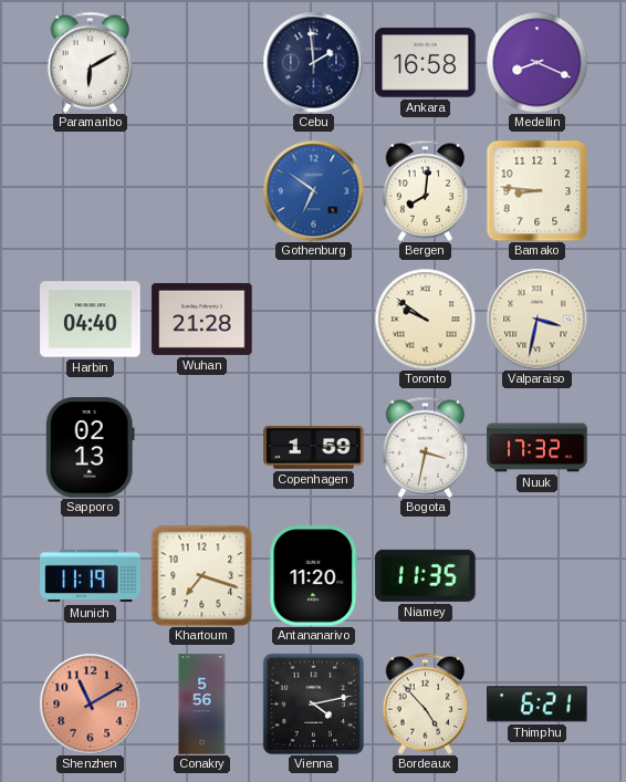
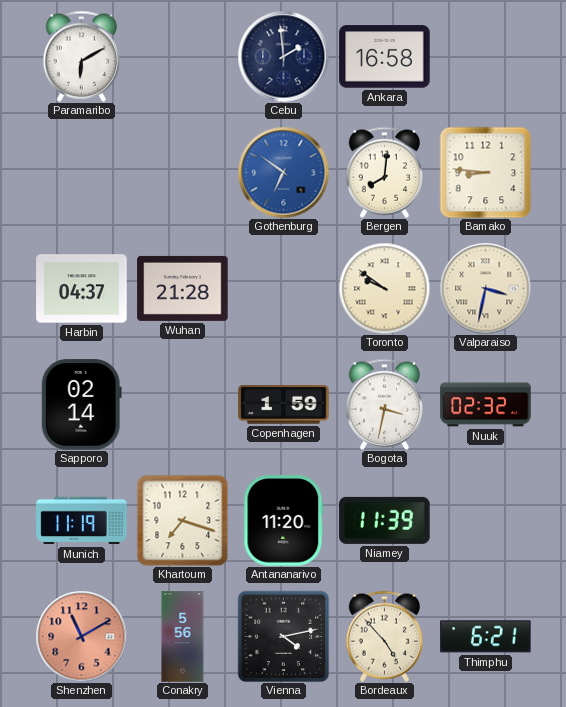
Medellin: 8:19 -> none (536, 62)
Harbin: 04:40 -> 04:37 (82, 289)
Sapporo: 02:13 -> 02:14 (81, 405)
Nuuk: 17:32 -> 02:32 (486, 405)
Niamey: 11:35 -> 11:39 (385, 520)
